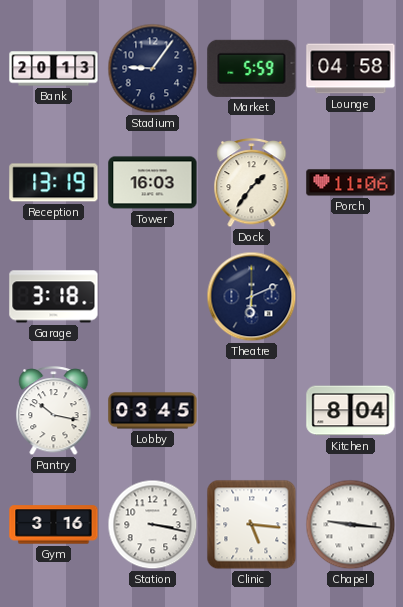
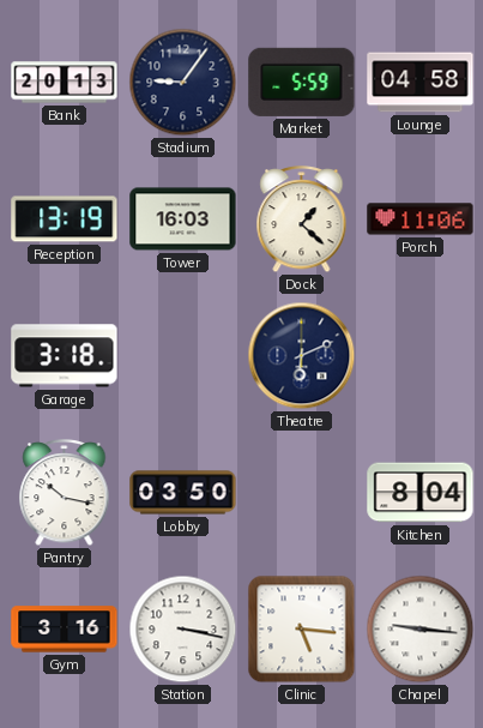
Dock: 1:36 -> 1:22 (302, 221)
Lobby: 03:45 -> 03:50 (183, 493)
